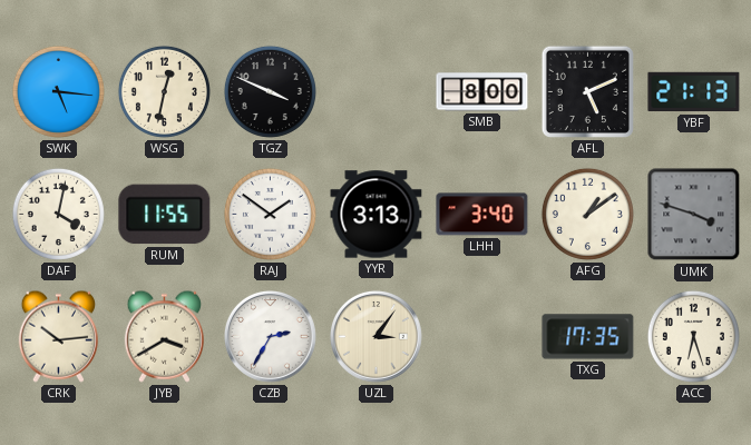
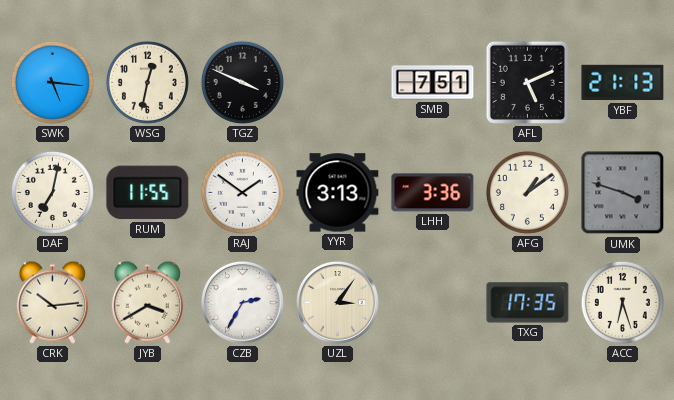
SMB: 8:00 -> 7:51 (433, 83)
DAF: 4:02 -> 7:02 (52, 192)
LHH: 3:40 -> 3:36 (433, 193)
